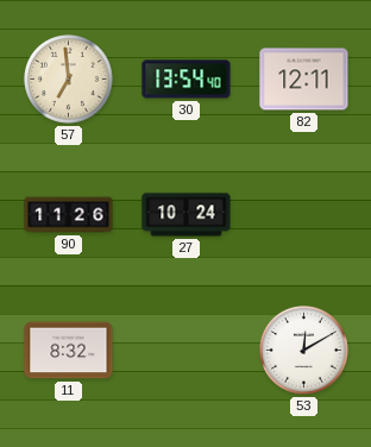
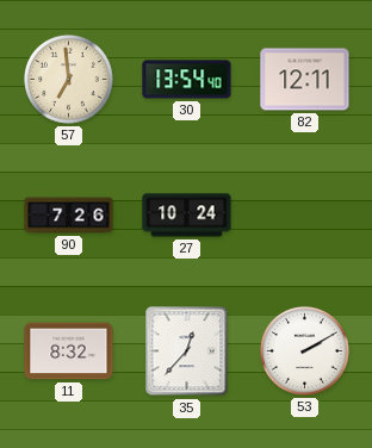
90: 11:26 -> 7:26 (69, 216)
35: none -> 12:37 (187, 351)
53: 12:10 -> 2:10 (305, 351)
